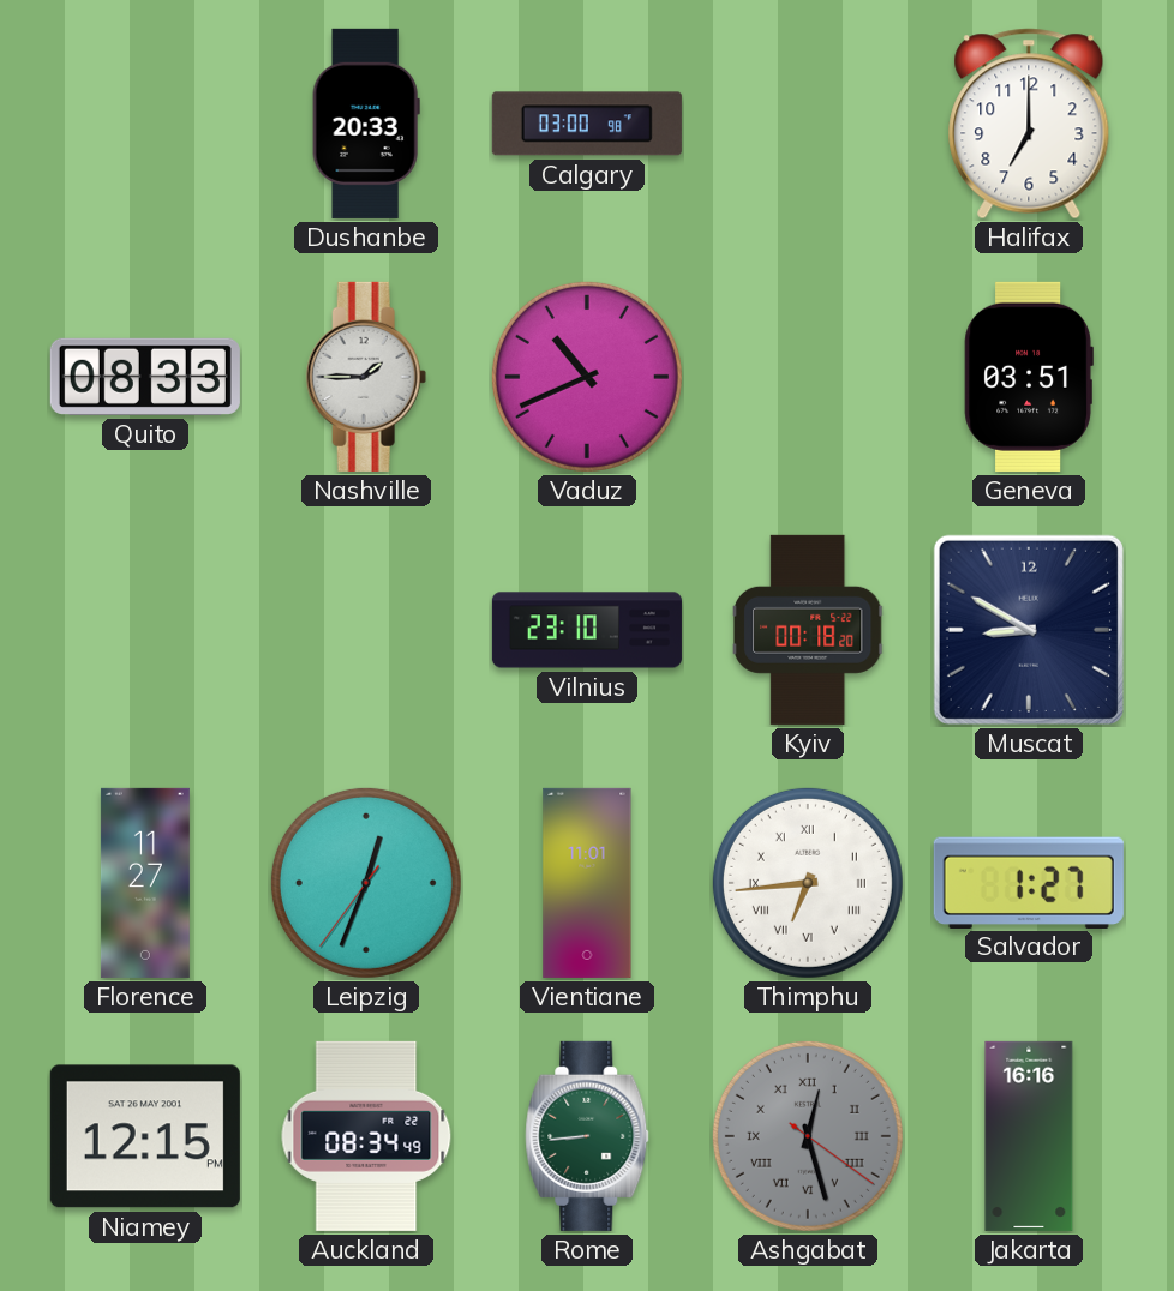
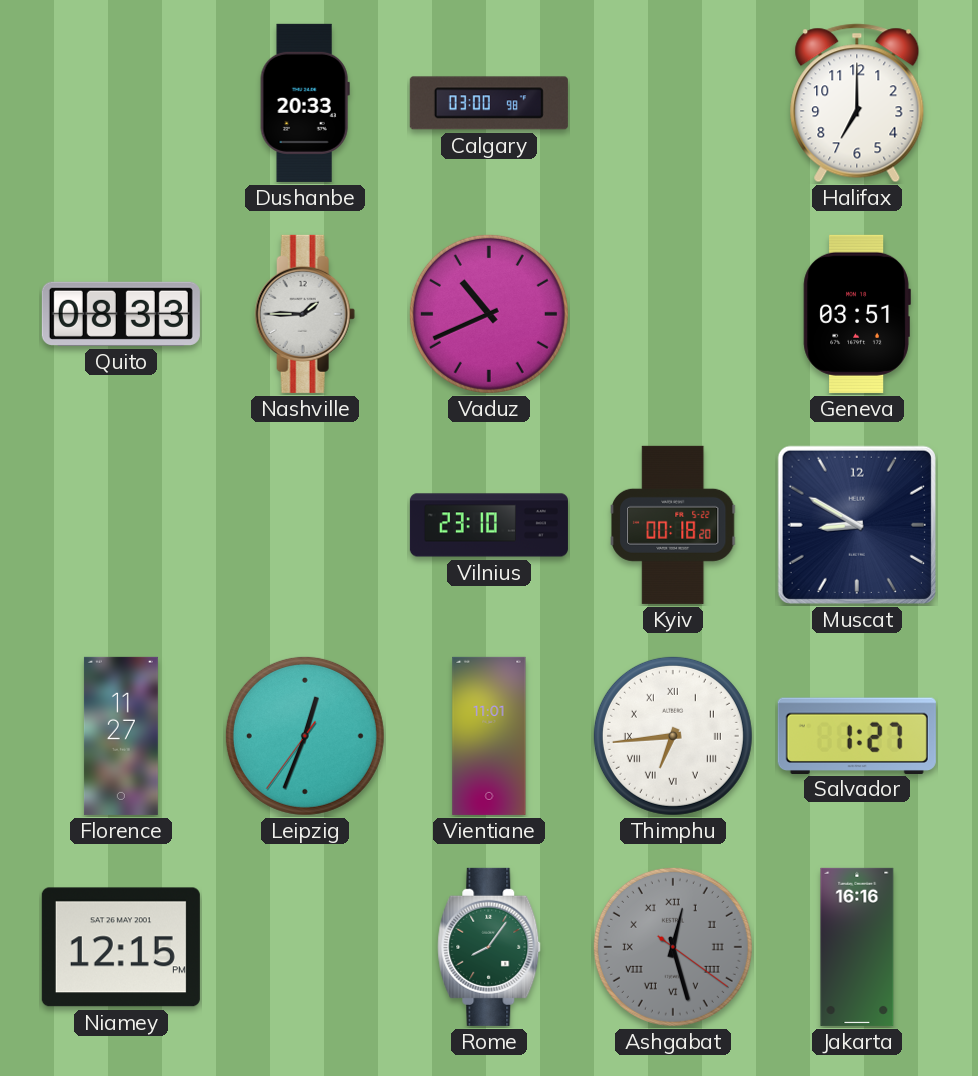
Auckland: 08:34 -> none (366, 1136)
Rome: 8:44 -> 8:06 (489, 947)
